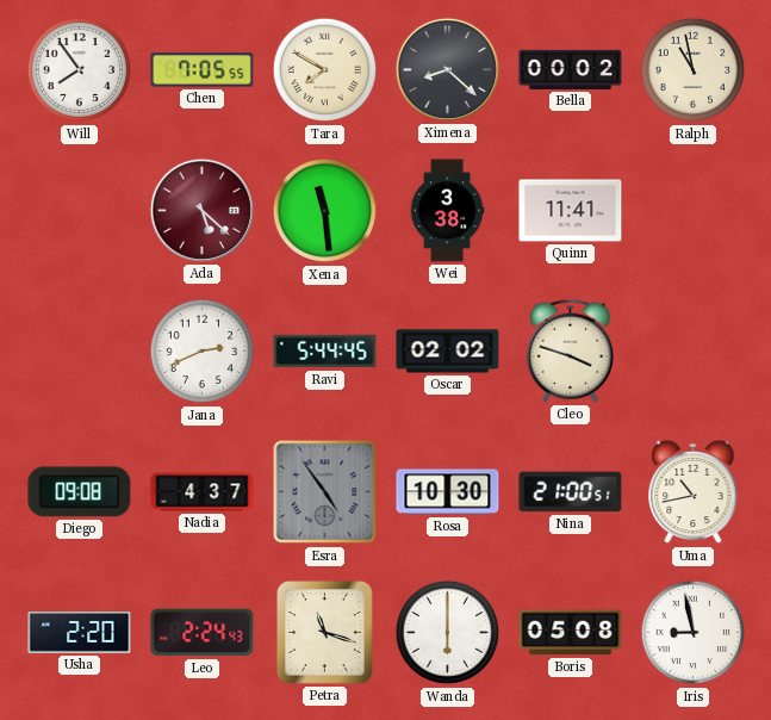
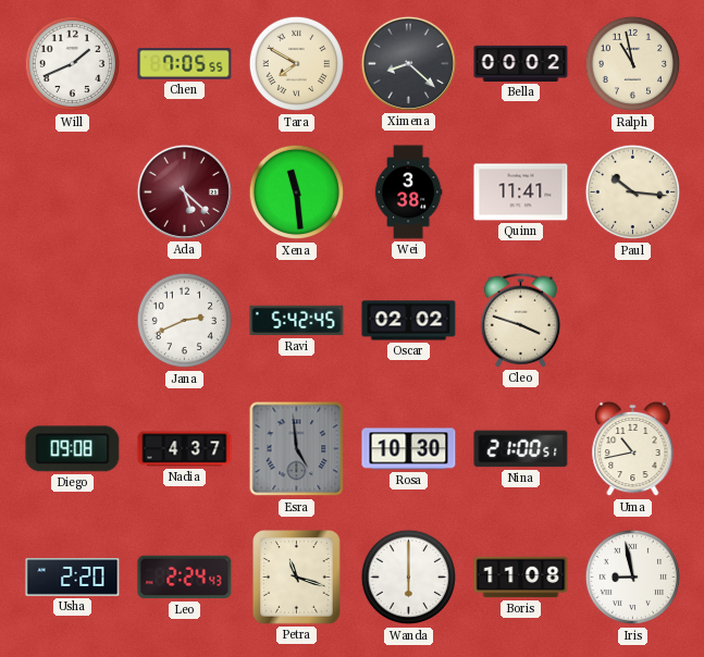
Will: 7:54 -> 1:41 (73, 64)
Paul: none -> 10:16 (633, 193)
Ravi: 5:44 -> 5:42 (297, 321)
Esra: 4:54 -> 4:59 (297, 449)
Boris: 05:08 -> 11:08 (521, 578)
